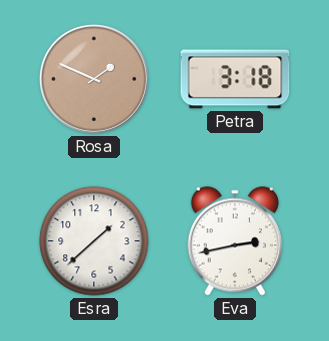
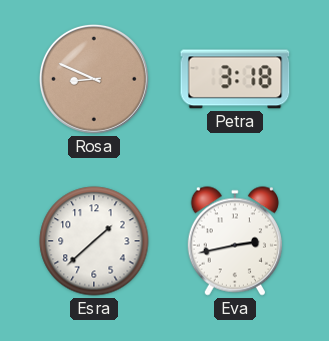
Rosa: 1:49 -> 8:49 (94, 79)
